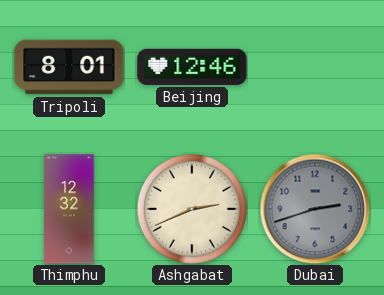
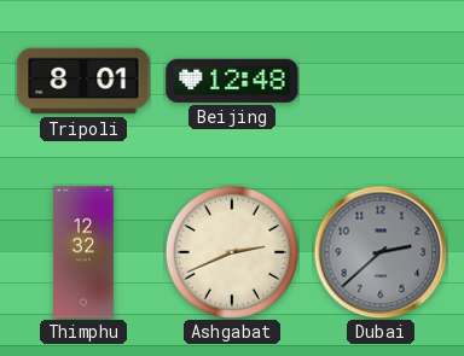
Beijing: 12:46 -> 12:48 (232, 81)
Dubai: 2:42 -> 2:38 (381, 252)
